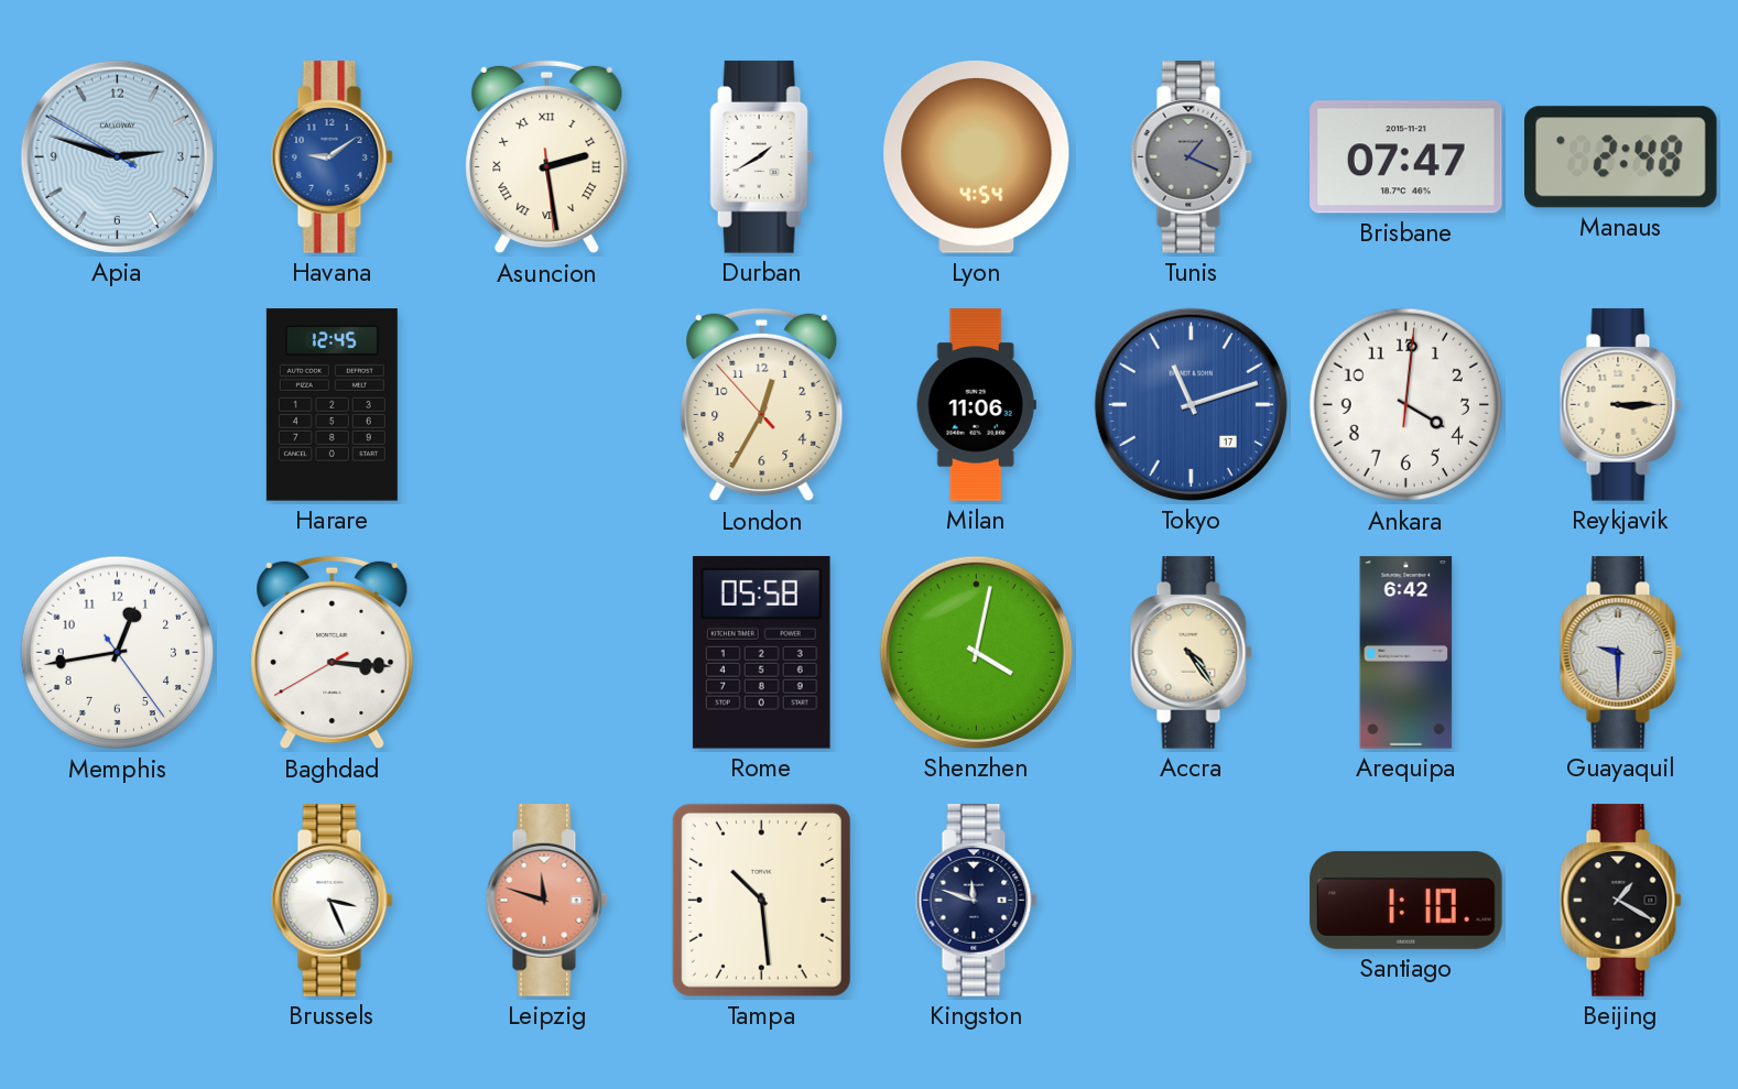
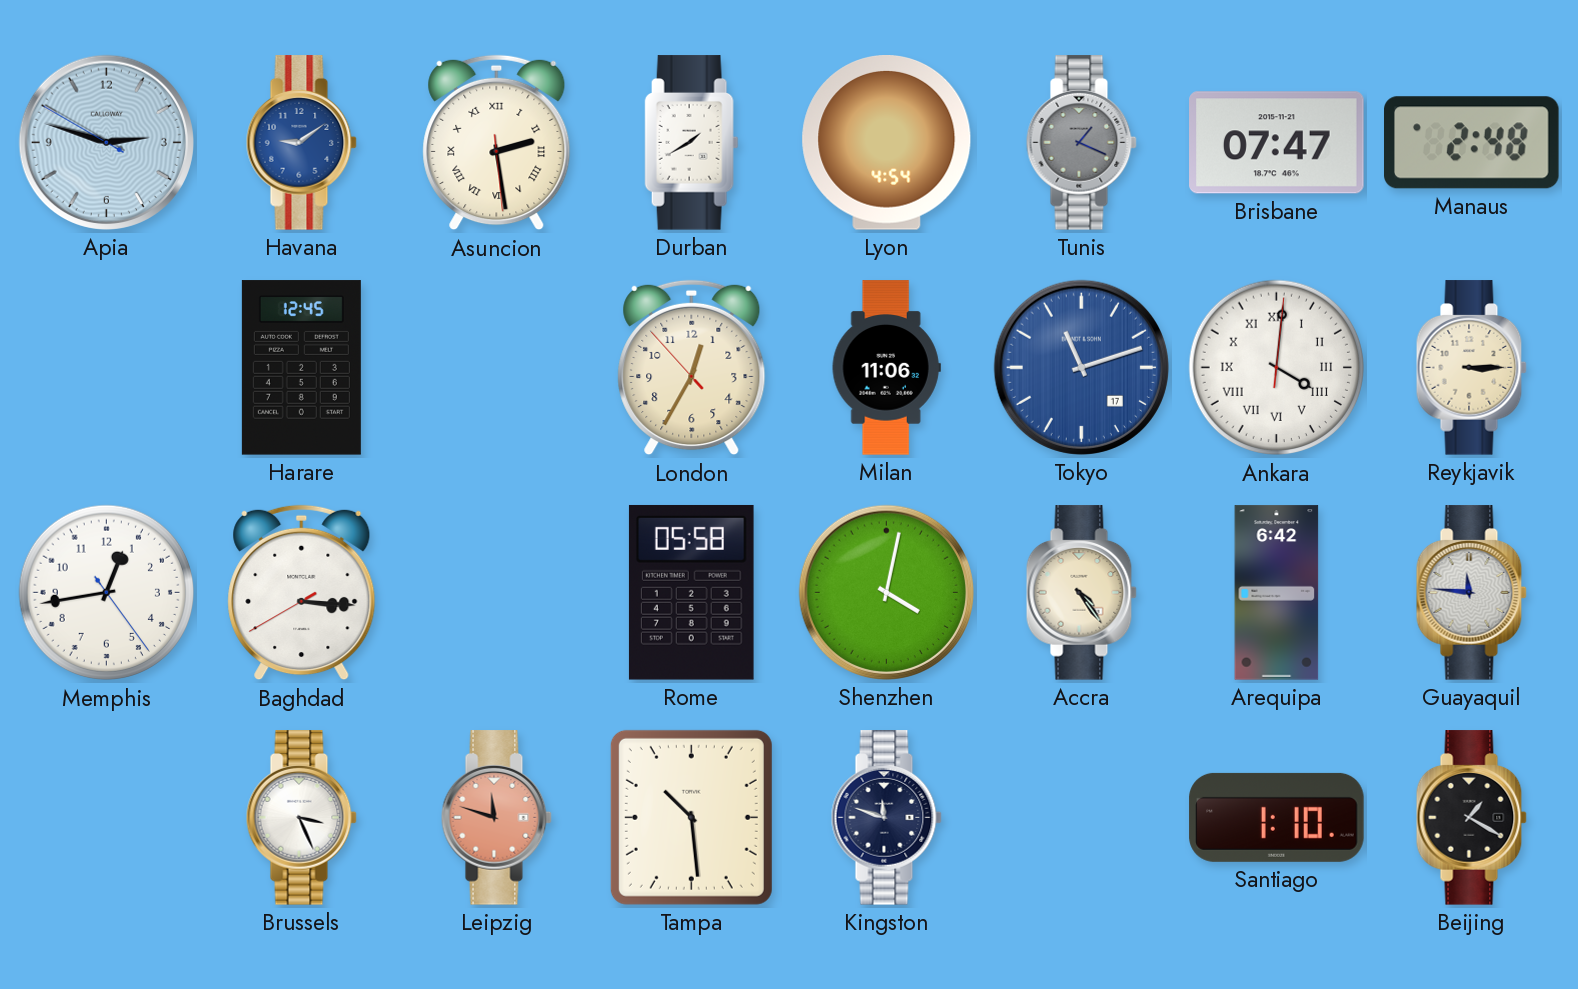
Ankara numerals: Arabic -> Roman (1277, 368)
Guayaquil: 9:30 -> 11:46 (1471, 593)
